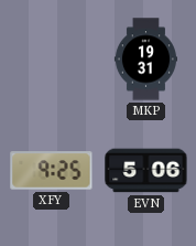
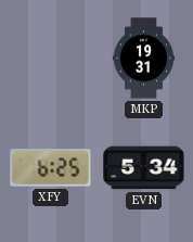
XFY: 9:25 -> 6:25 (51, 168)
EVN: 5:06 -> 5:34 (144, 168)
